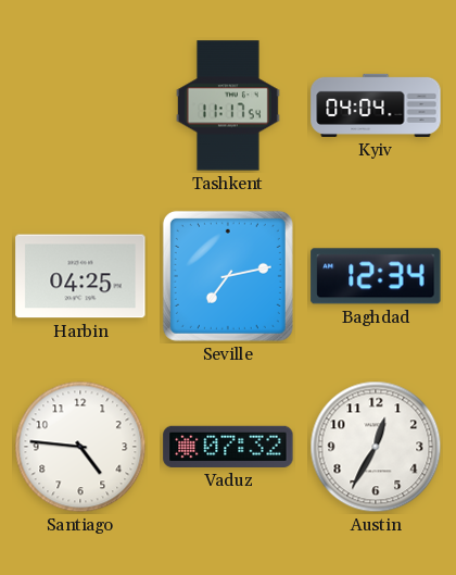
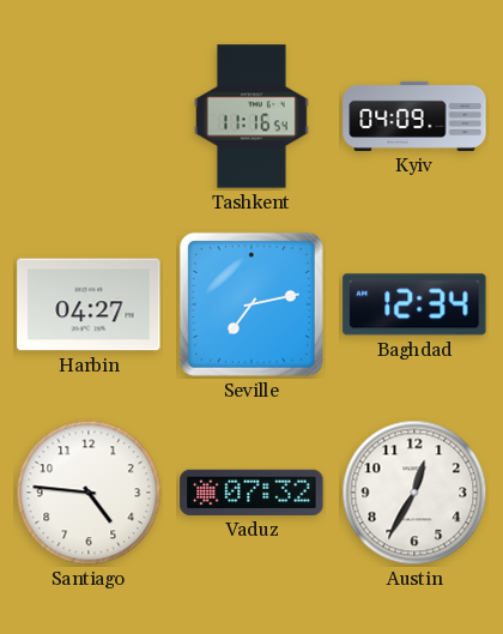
Tashkent: 11:17 -> 11:16 (251, 116)
Kyiv: 04:04 -> 04:09 (414, 116)
Harbin: 04:25 -> 04:27 (89, 304)
